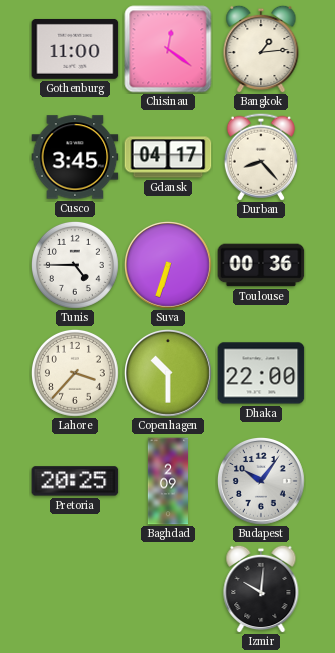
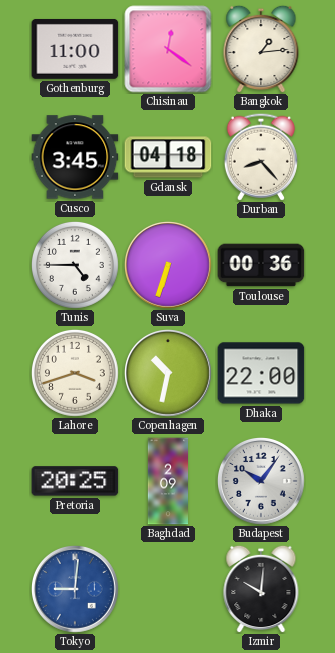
Gdansk: 04:17 -> 04:18 (168, 157)
Lahore: 3:37 -> 3:42 (75, 373)
Copenhagen: 10:30 -> 10:32 (169, 374)
Tokyo: none -> 9:01 (76, 590)
